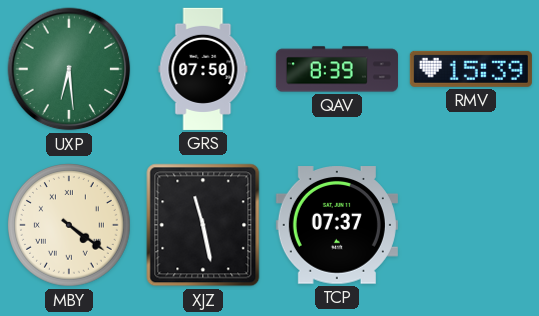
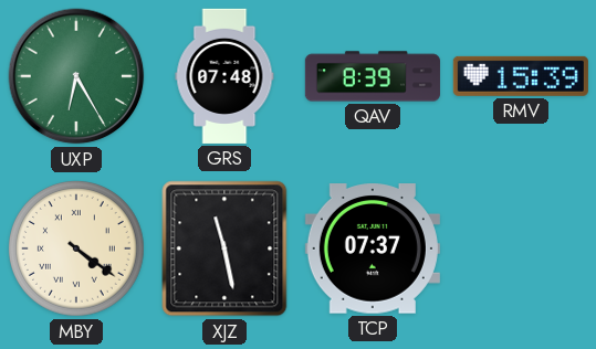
UXP: 6:29 -> 6:25 (76, 76)
GRS: 07:50 -> 07:48 (224, 76)
